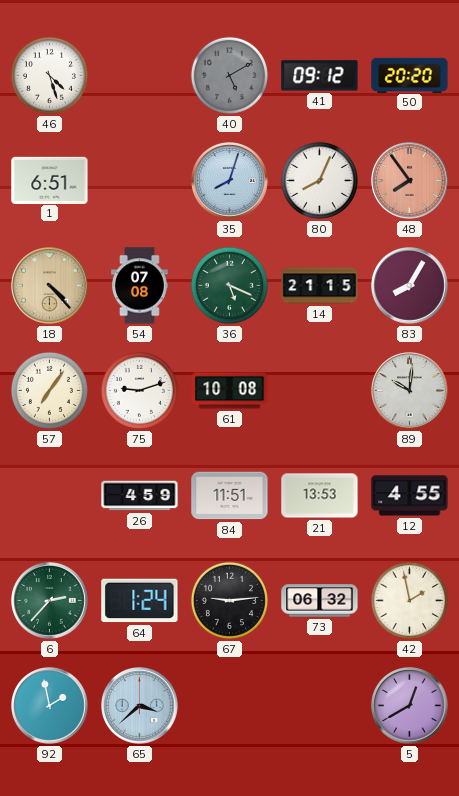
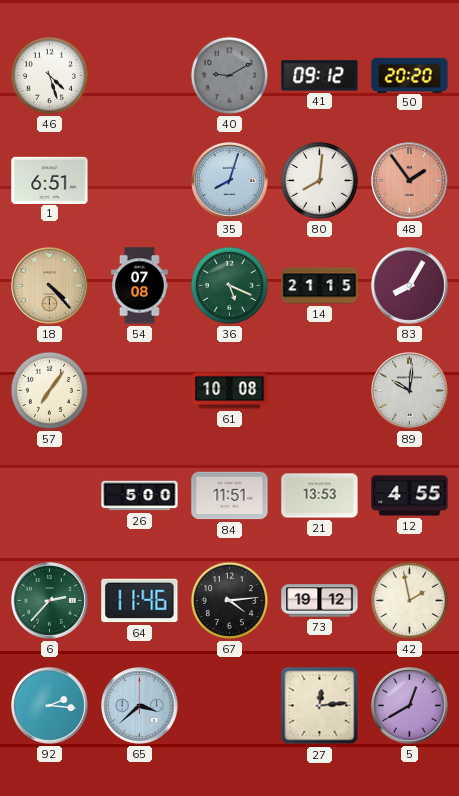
40: 5:10 -> 9:10 (229, 75)
80: 8:04 -> 8:01 (319, 180)
48: 7:54 -> 1:54 (410, 181)
75: 9:12 -> none (139, 390)
26: 4:59 -> 5:00 (140, 496)
64: 1:24 -> 11:46 (140, 601)
67: 9:14 -> 4:14 (229, 600)
73: 06:32 -> 19:12 (320, 601)
92: 1:58 -> 2:16 (50, 706)
27: none -> 12:14 (320, 706)
